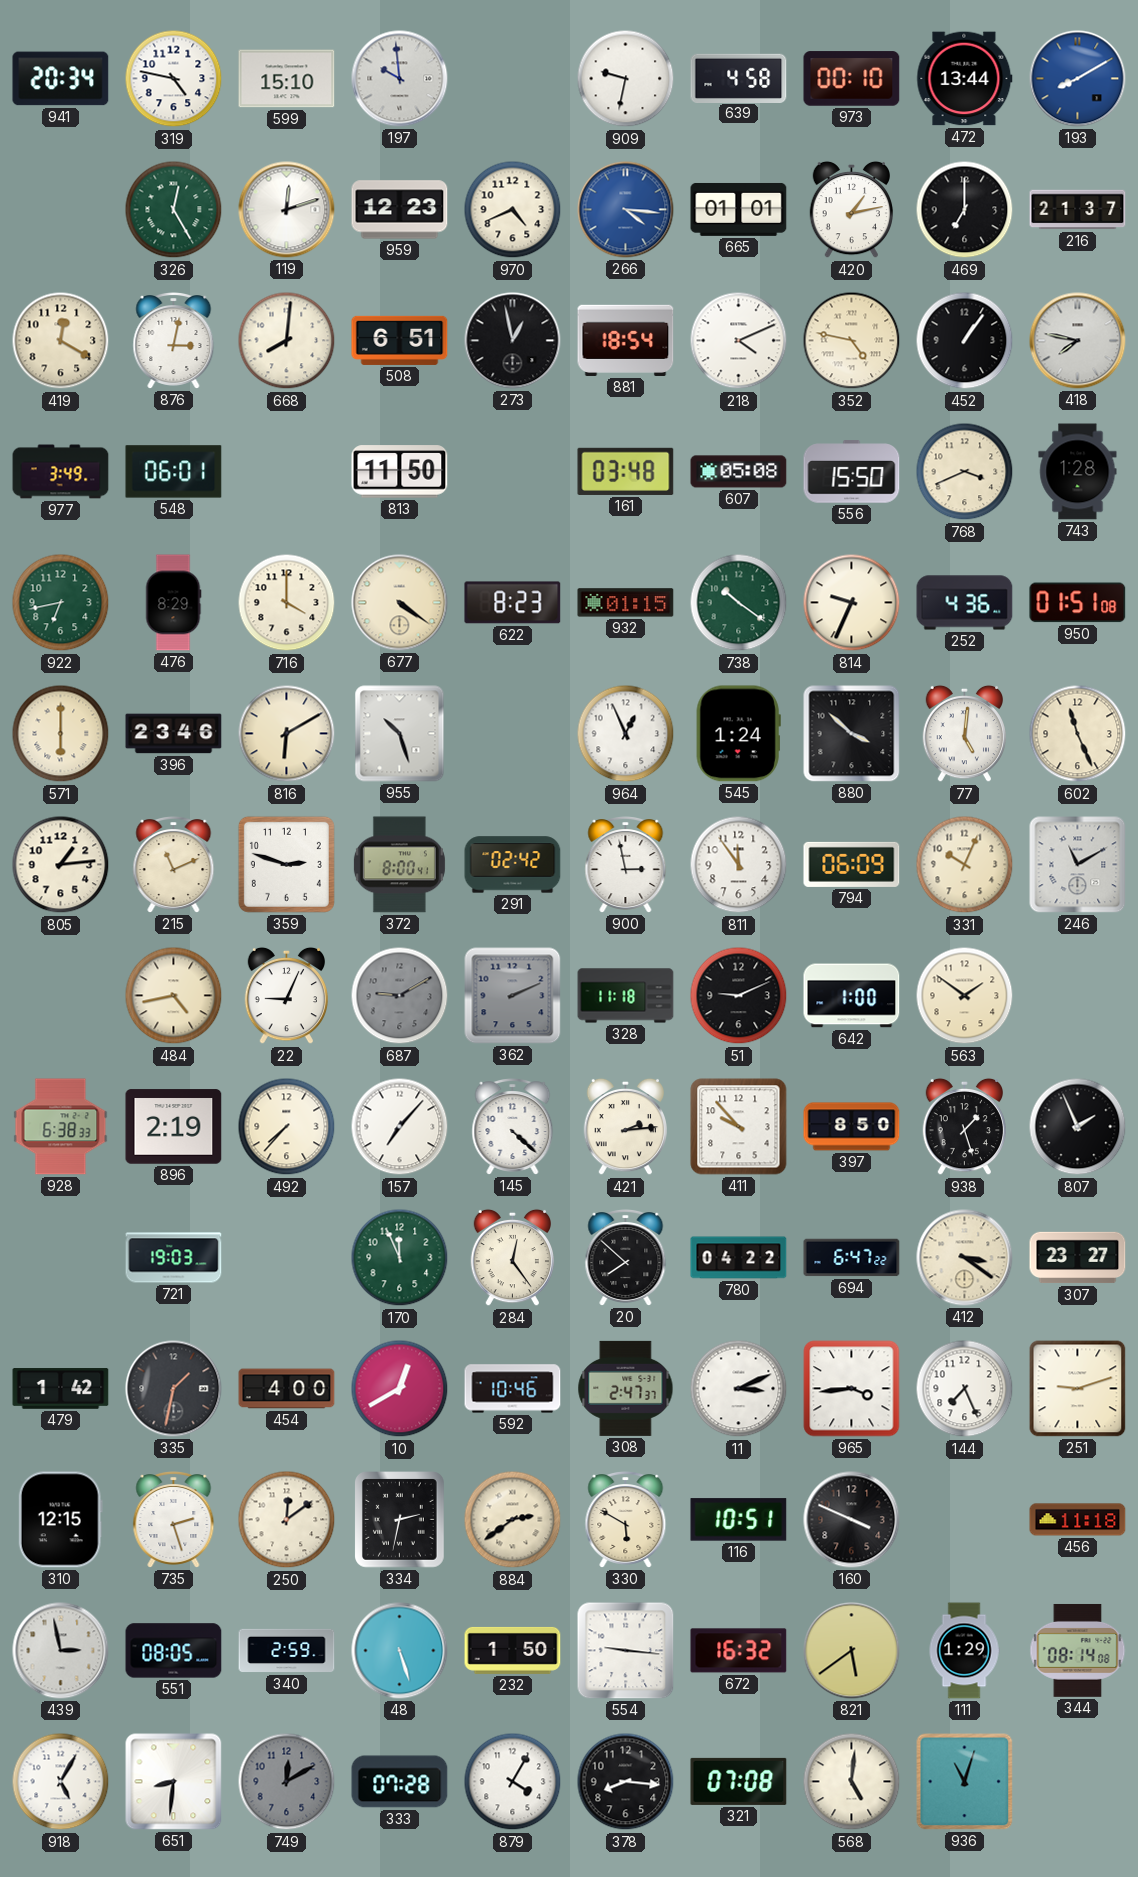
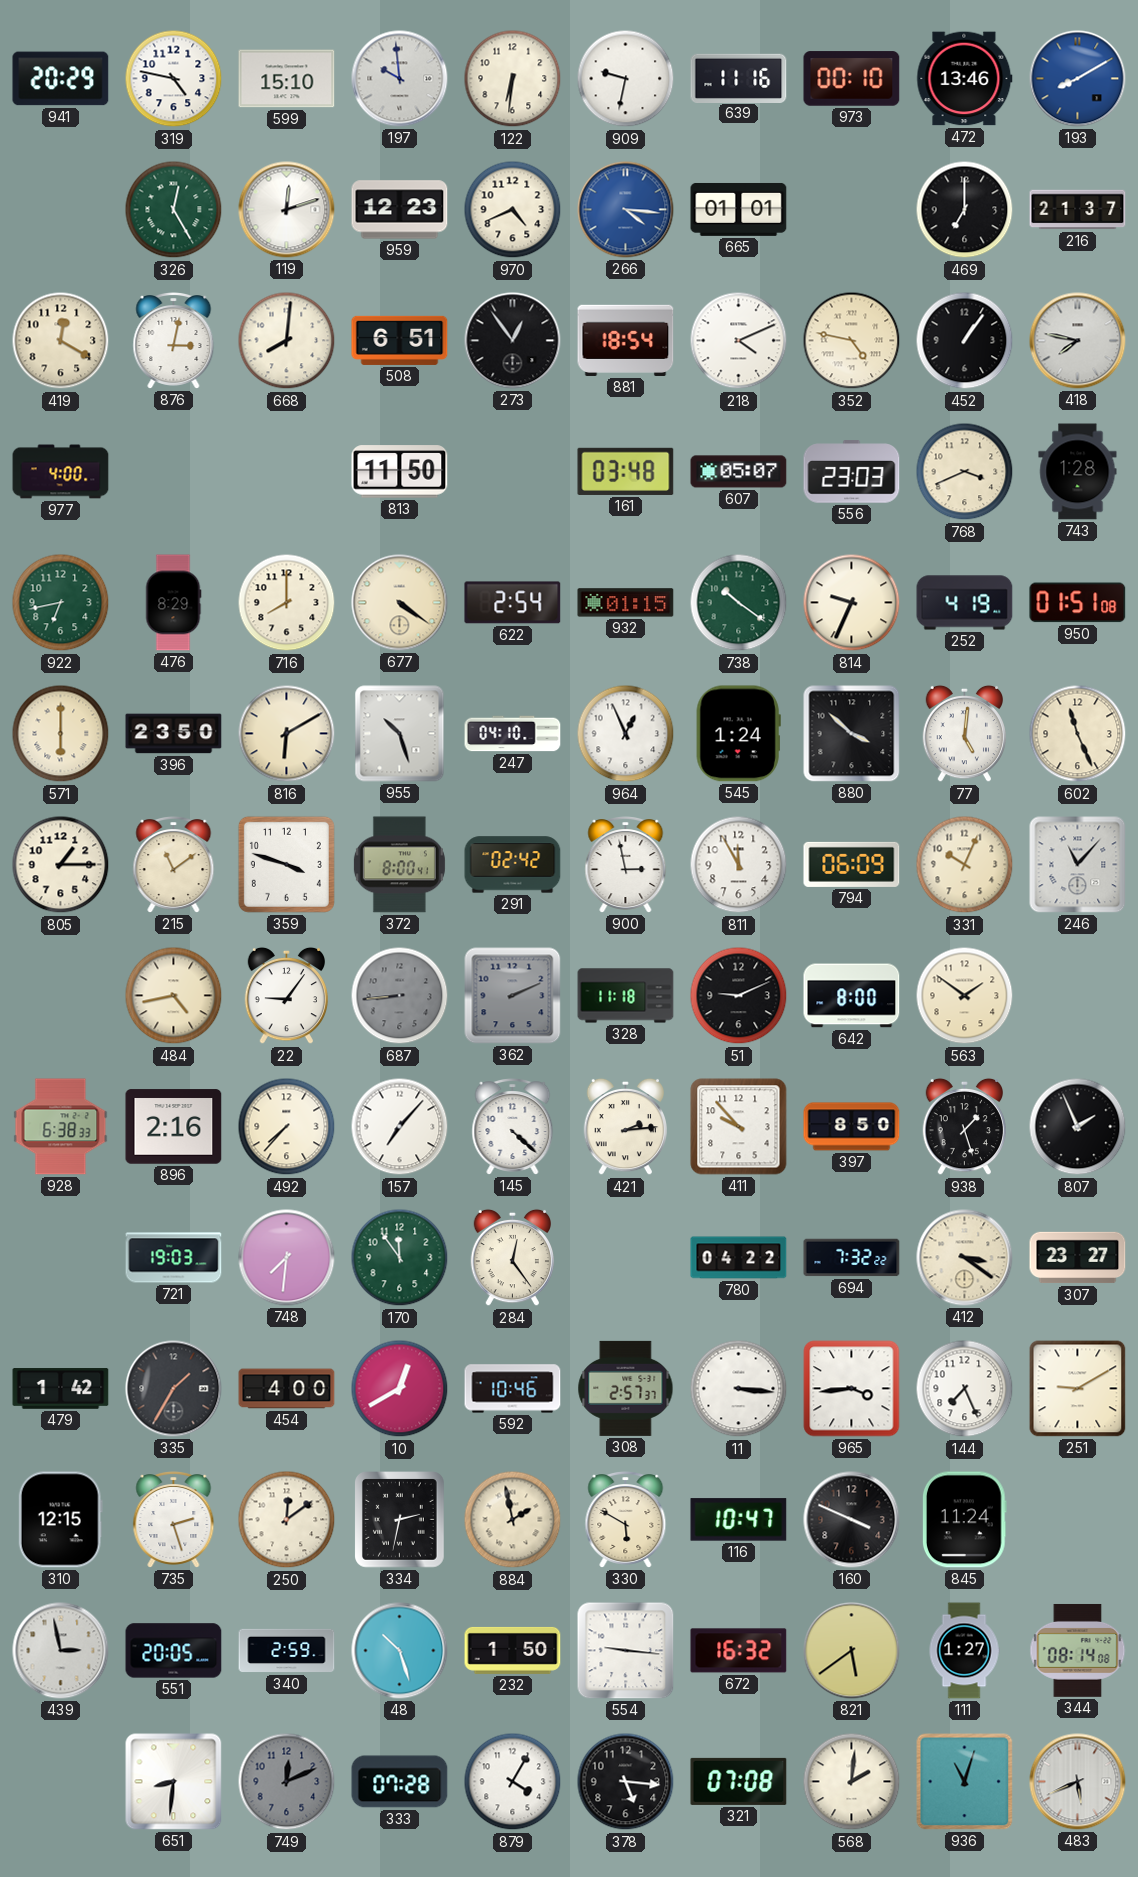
941: 20:34 -> 20:29 (61, 79)
122: none -> 6:31 (513, 79)
639: 4:58 -> 11:16 (739, 78)
472: 13:44 -> 13:46 (965, 79)
420: 1:13 -> none (851, 210)
273: 12:58 -> 12:54 (513, 341)
977: 3:49 -> 4:00 (61, 472)
548: 06:01 -> none (174, 472)
607: 05:08 -> 05:07 (739, 472)
556: 15:50 -> 23:03 (852, 472)
716: 4:00 -> 8:00 (287, 603)
622: 8:23 -> 2:54 (513, 603)
252: 4:36 -> 4:19 (965, 603)
396: 23:46 -> 23:50 (174, 734)
247: none -> 04:10 (513, 734)
805: 1:14 -> 1:15 (61, 865)
215: 11:11 -> 11:09 (174, 865)
359: 2:48 -> 3:48 (286, 864)
811: 11:54 -> 11:55 (739, 865)
246: 11:10 -> 11:07 (1078, 865)
22: 9:04 -> 9:06 (286, 996)
687: 9:10 -> 8:44 (400, 996)
642: 1:00 -> 8:00 (852, 996)
896: 2:19 -> 2:16 (174, 1127)
748: none -> 7:31 (287, 1258)
170: 11:56 -> 11:54 (400, 1258)
20: 7:52 -> none (626, 1258)
694: 6:47 -> 7:32 (852, 1258)
335: 1:32 -> 1:35 (174, 1389)
308: 2:47 -> 2:57 (626, 1388)
11: 3:11 -> 3:16 (739, 1389)
251: 9:12 -> 9:10 (1078, 1389)
884: 2:39 -> 1:58 (513, 1520)
116: 10:51 -> 10:47 (739, 1520)
845: none -> 11:24 (964, 1520)
456: 11:18 -> none (1078, 1520)
551: 08:05 -> 20:05 (174, 1651)
48: 5:27 -> 10:27 (400, 1651)
111: 1:29 -> 1:27 (964, 1651)
918: 5:05 -> none (61, 1782)
749: 12:10 -> 12:11 (287, 1782)
378: 8:16 -> 5:16 (626, 1782)
568: 5:01 -> 2:01 (852, 1782)
483: none -> 5:41 (1078, 1782)
